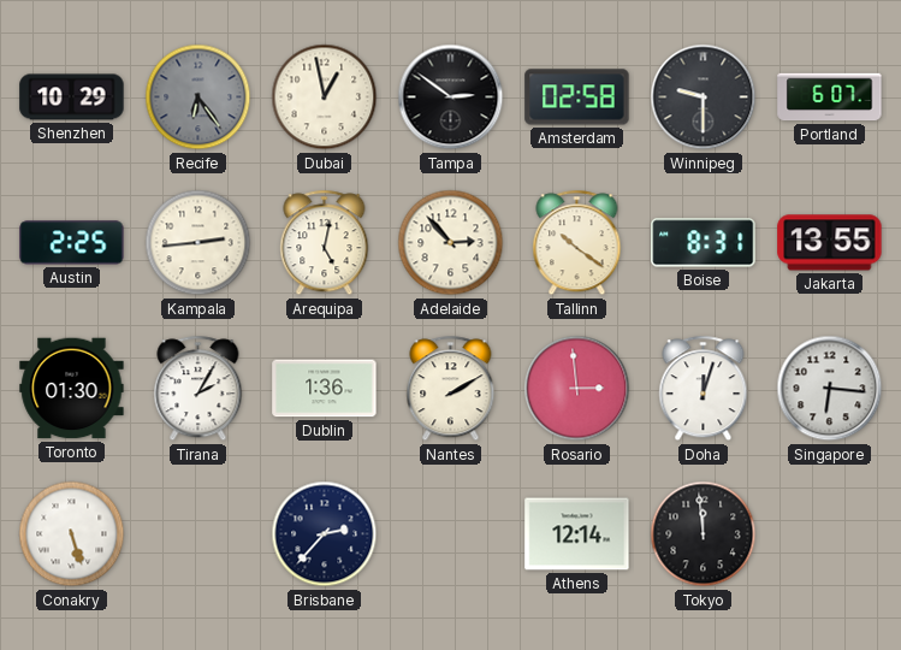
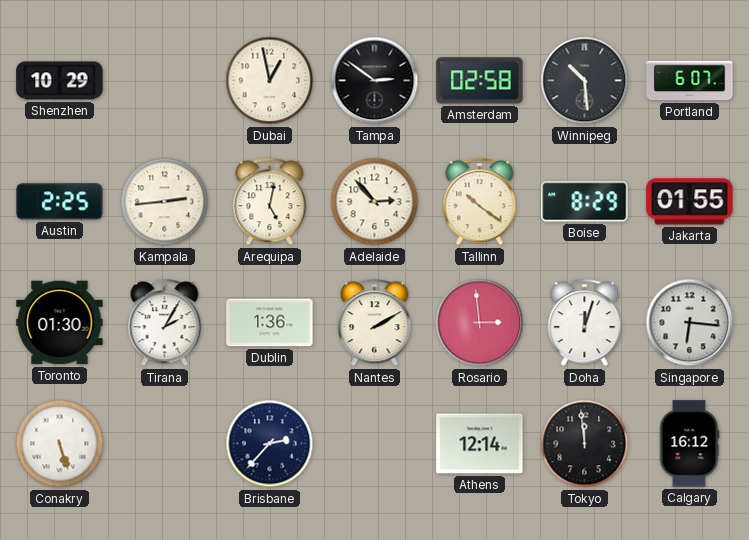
Recife: 6:24 -> none (198, 97)
Winnipeg: 9:30 -> 10:29 (585, 81)
Boise: 8:31 -> 8:29 (585, 202)
Jakarta: 13:55 -> 01:55 (690, 202)
Calgary: none -> 16:12 (689, 444)
